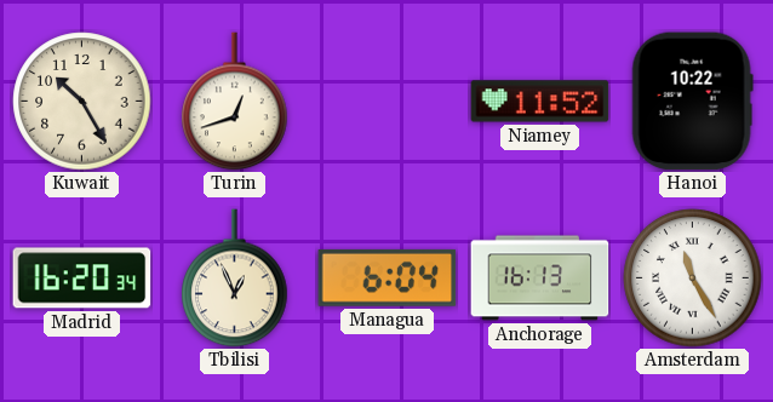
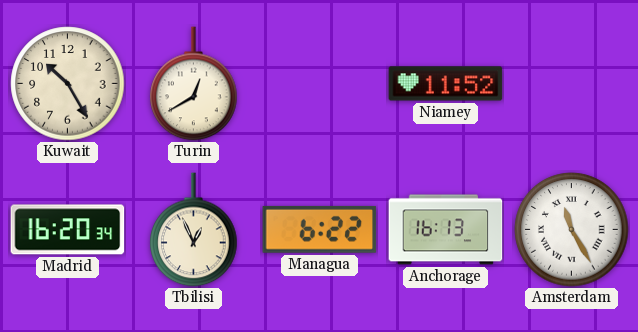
Turin: 12:42 -> 12:40 (194, 84)
Hanoi: 10:22 -> none (692, 102)
Managua: 6:04 -> 6:22 (320, 229)
